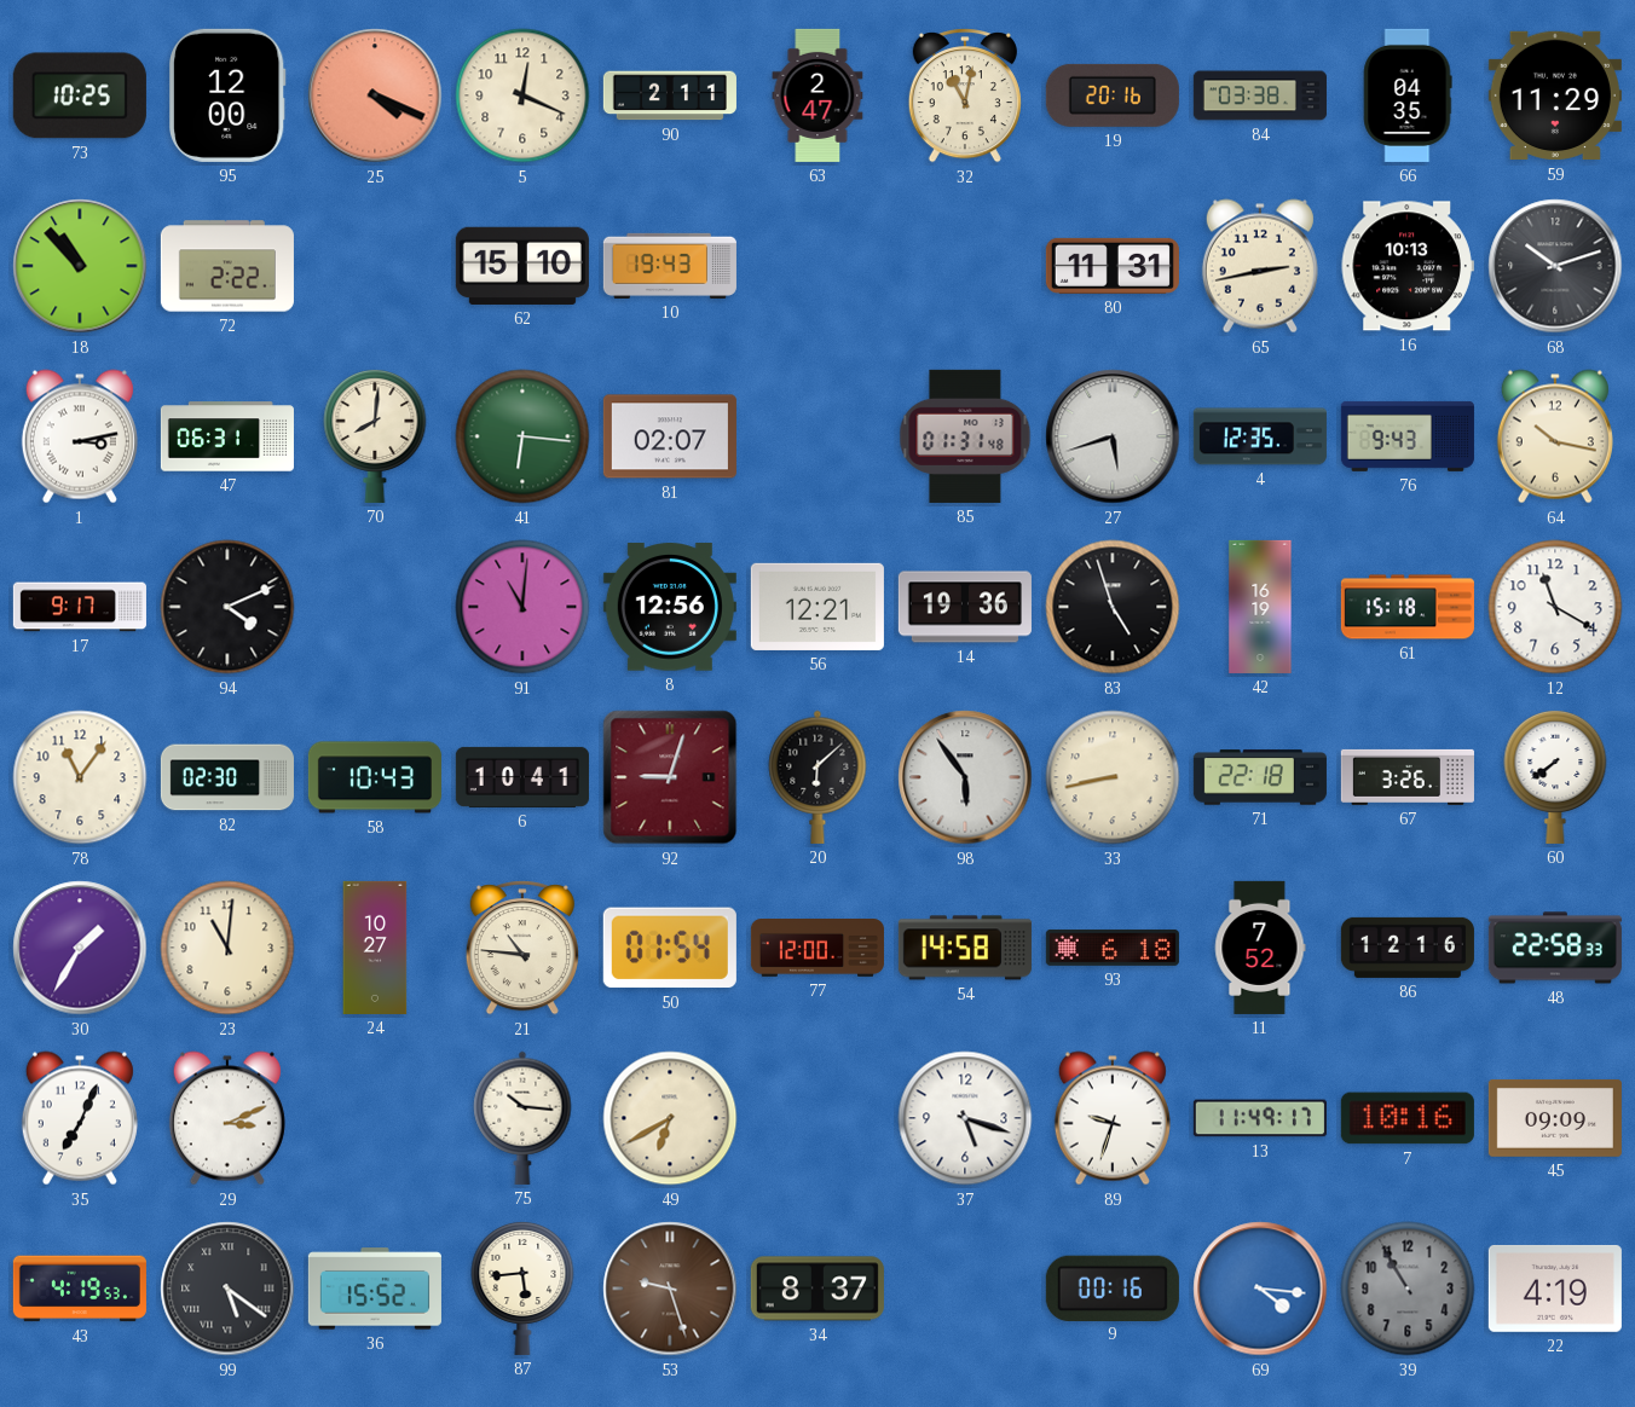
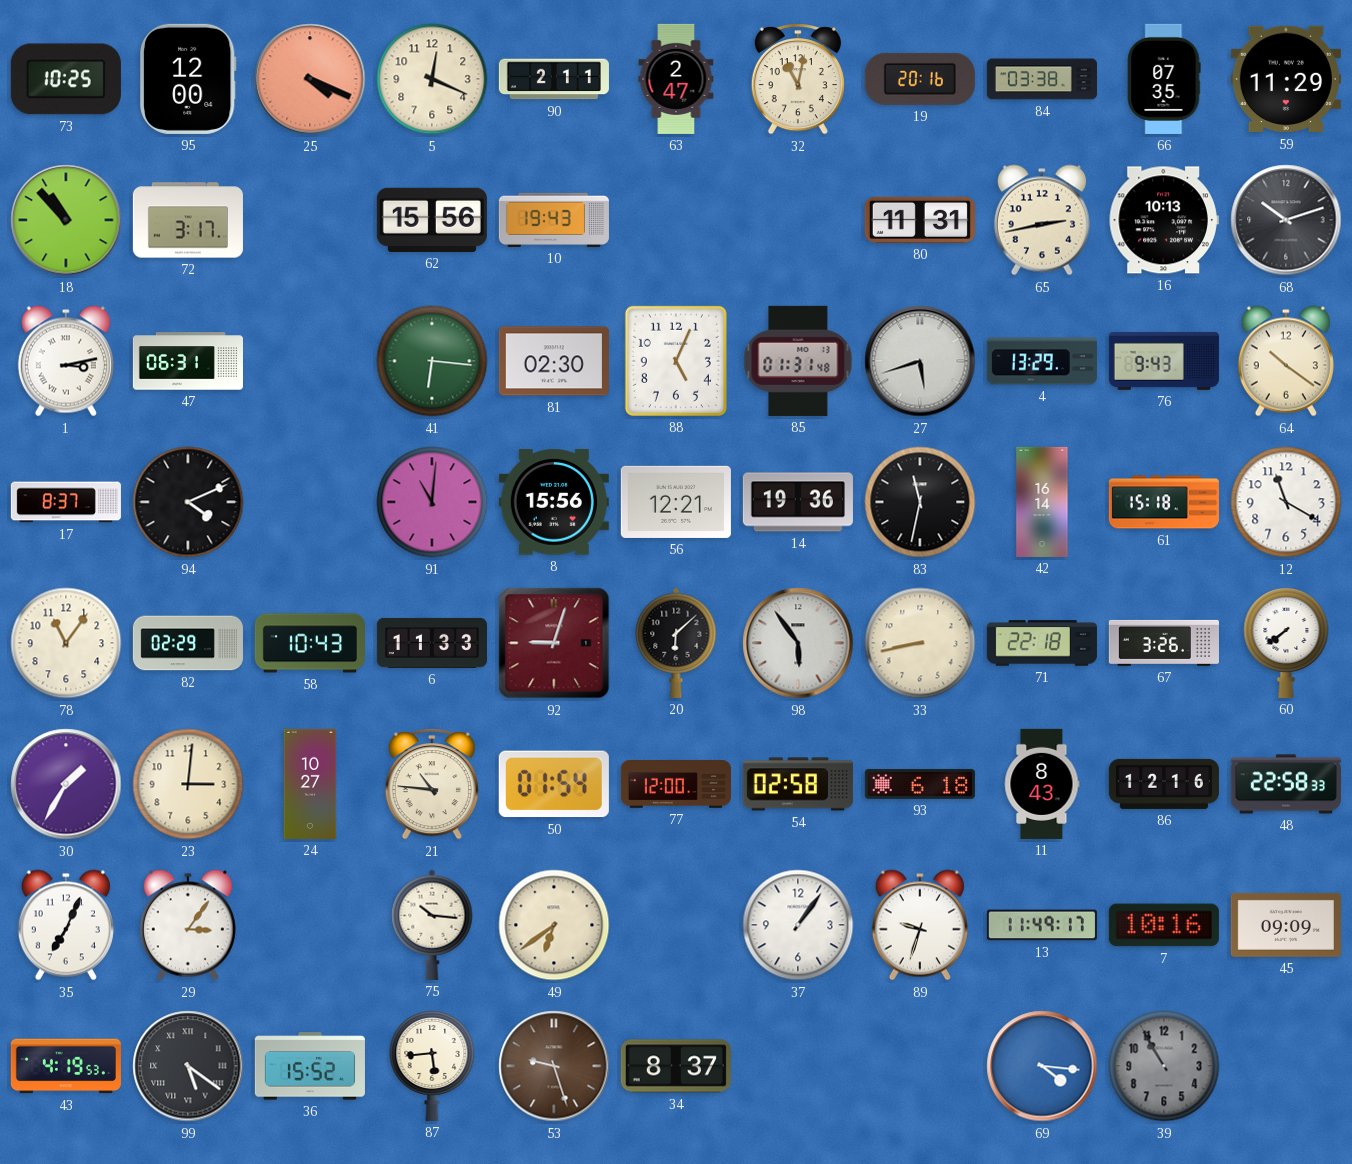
66: 04:35 -> 07:35 (1164, 79)
72: 2:22 -> 3:17 (188, 220)
62: 15:10 -> 15:56 (432, 220)
70: 8:01 -> none (375, 435)
81: 02:07 -> 02:30 (554, 361)
88: none -> 5:04 (676, 361)
4: 12:35 -> 13:29 (1042, 361)
64: 10:17 -> 10:21 (1286, 361)
17: 9:17 -> 8:37 (66, 502)
8: 12:56 -> 15:56 (554, 502)
83: 4:57 -> 11:32 (920, 502)
42: 16:19 -> 16:14 (1042, 502)
82: 02:30 -> 02:29 (188, 643)
6: 10:41 -> 11:33 (432, 643)
23: 11:01 -> 3:01 (188, 784)
54: 14:58 -> 02:58 (798, 784)
11: 7:52 -> 8:43 (1042, 784)
29: 3:11 -> 3:06 (188, 925)
49: 6:40 -> 6:39 (554, 925)
37: 5:18 -> 1:06 (798, 925)
9: 00:16 -> none (1113, 1287)
22: 4:19 -> none (1555, 1289)
